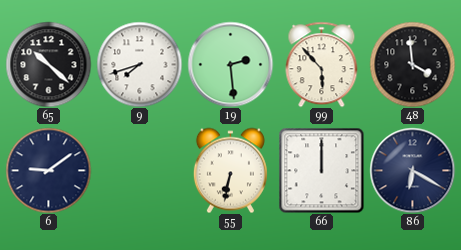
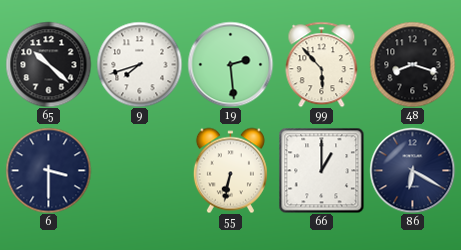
48: 3:59 -> 8:18 (412, 64)
6: 9:09 -> 3:30 (48, 170)
66: 12:00 -> 1:00 (321, 170)
